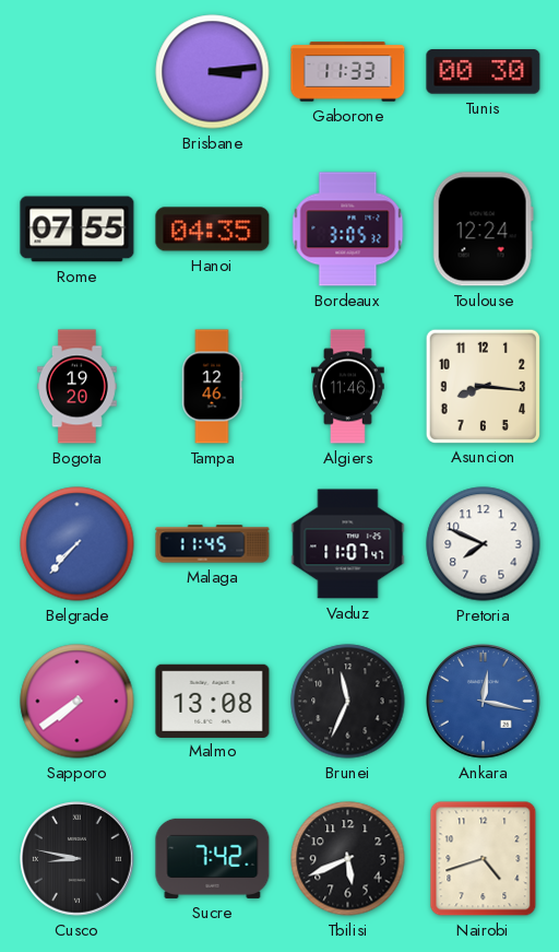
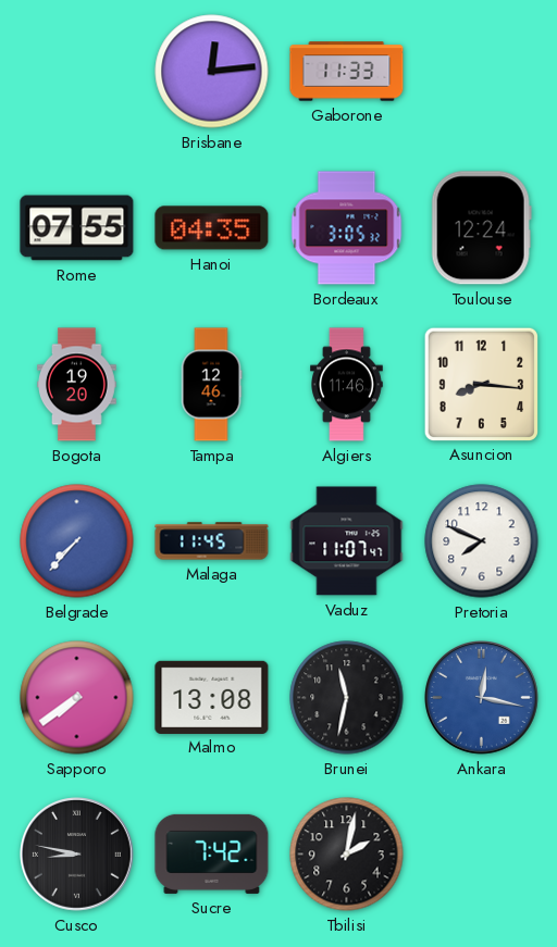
Brisbane: 3:14 -> 12:14 (212, 72)
Tunis: 00:30 -> none (484, 72)
Brunei: 11:34 -> 11:32 (347, 698)
Tbilisi: 5:41 -> 2:02 (347, 855)
Nairobi: 4:42 -> none (484, 859)
